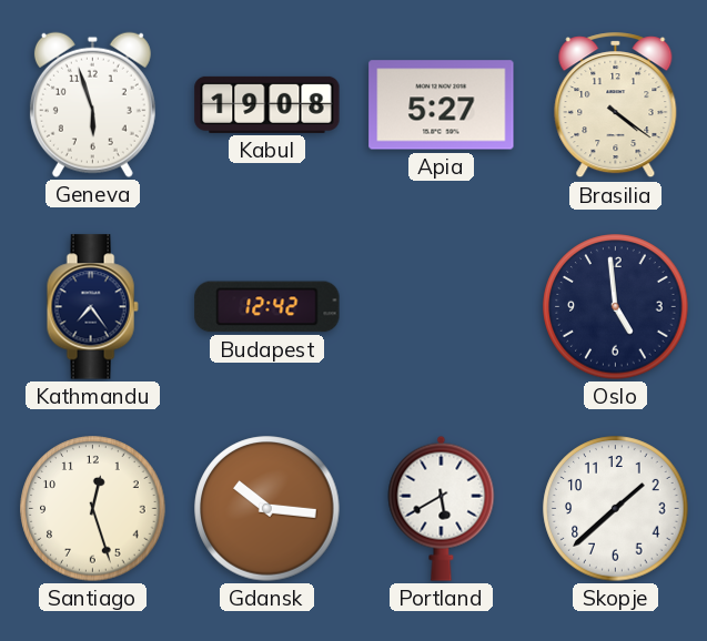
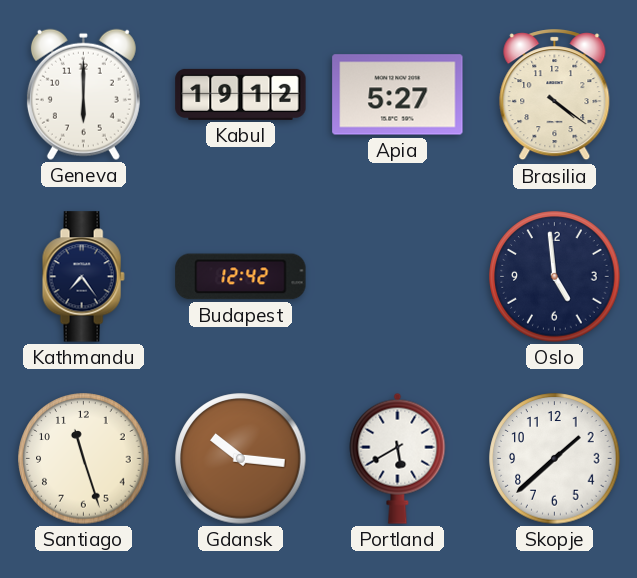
Geneva: 5:57 -> 6:00 (83, 94)
Kabul: 19:08 -> 19:12 (241, 94)
Santiago: 12:27 -> 11:27 (84, 459)
